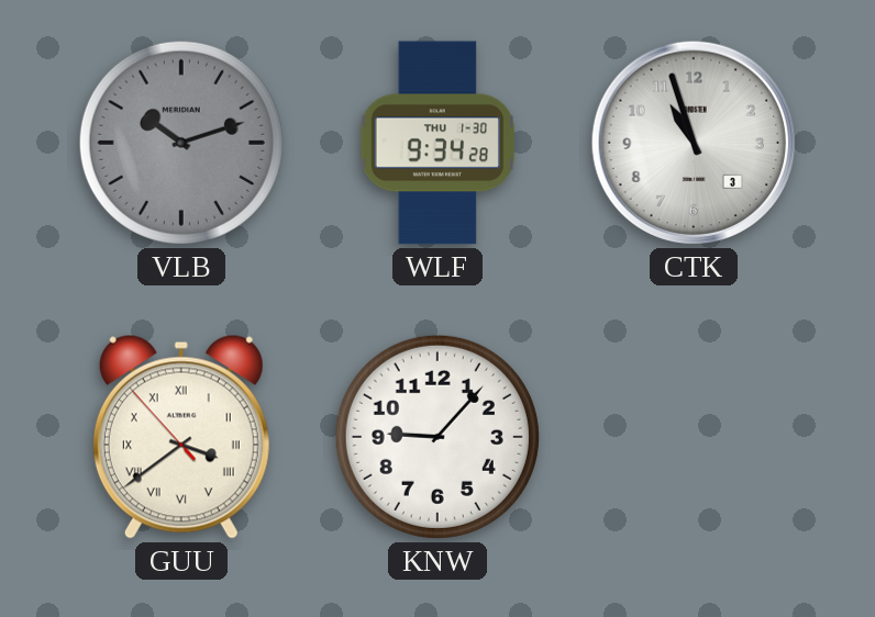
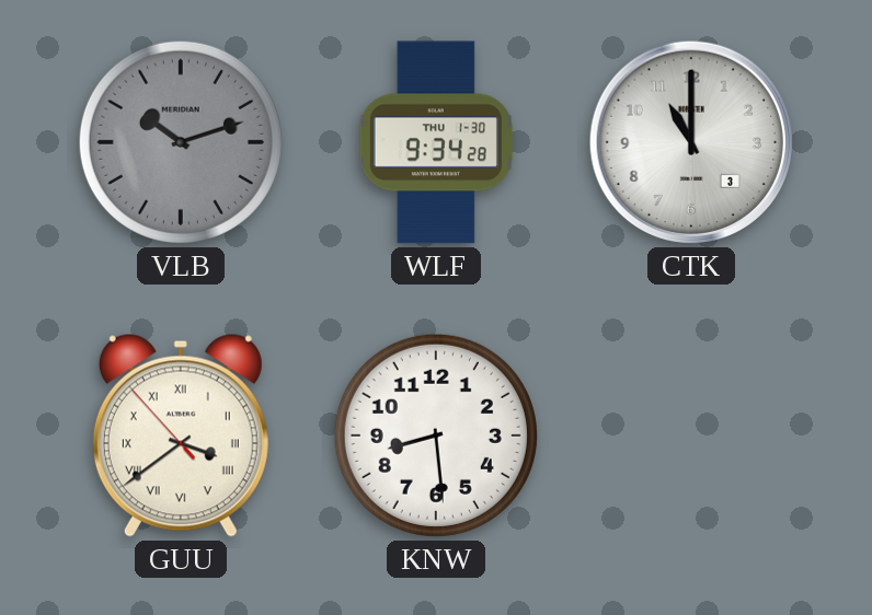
CTK: 10:57 -> 11:00 (691, 142)
KNW: 9:07 -> 8:29 (436, 436)
